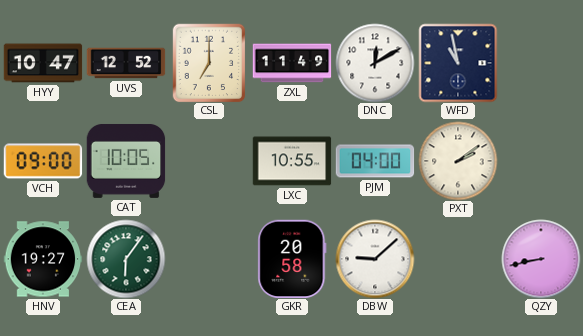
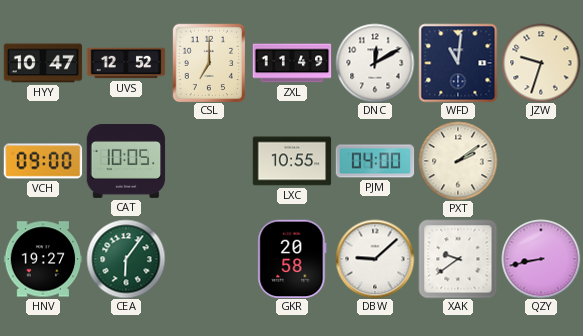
WFD: 10:58 -> 11:01 (458, 63)
JZW: none -> 9:33 (541, 63)
XAK: none -> 9:39 (458, 259)
